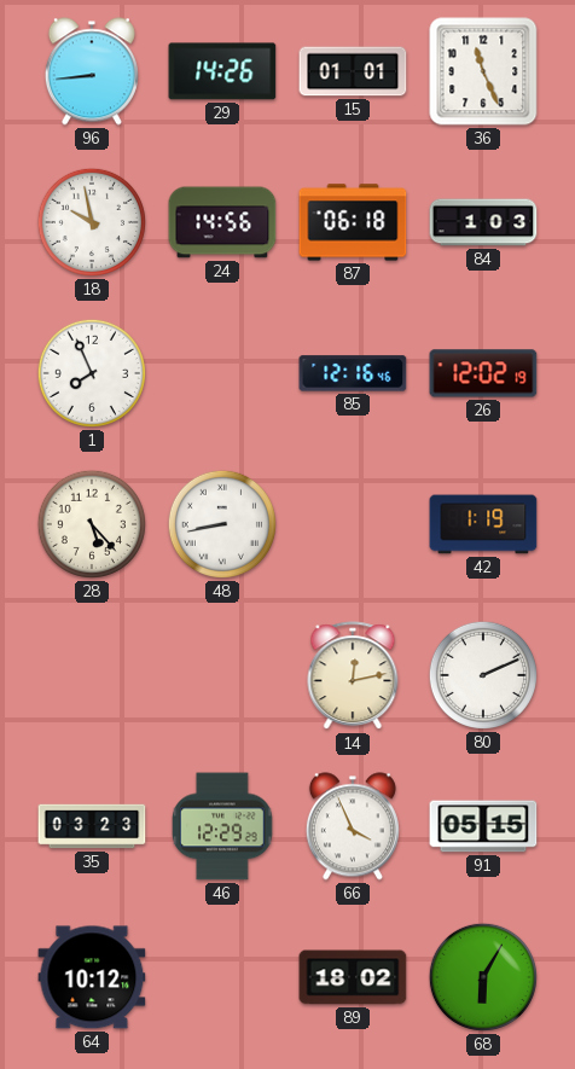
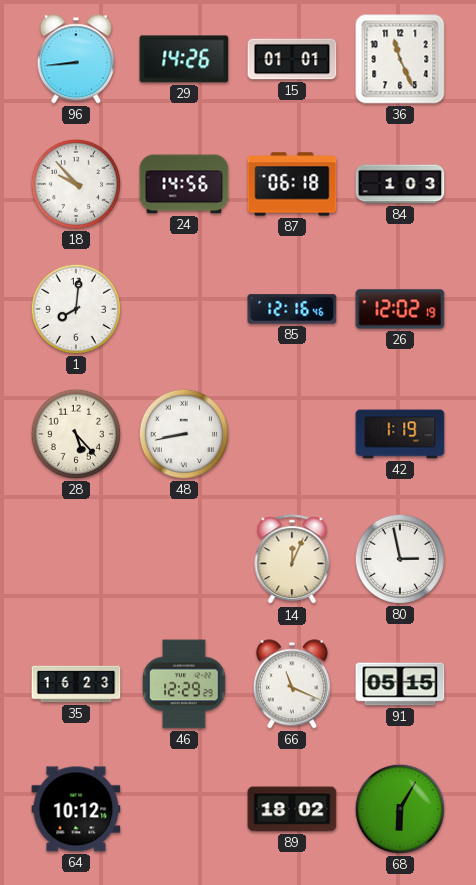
18: 9:58 -> 9:53 (76, 184)
1: 7:56 -> 8:01 (76, 309)
14: 12:13 -> 12:04 (292, 560)
80: 2:11 -> 2:58 (400, 559)
35: 03:23 -> 16:23 (76, 684)
66: 3:56 -> 11:19 (292, 684)
